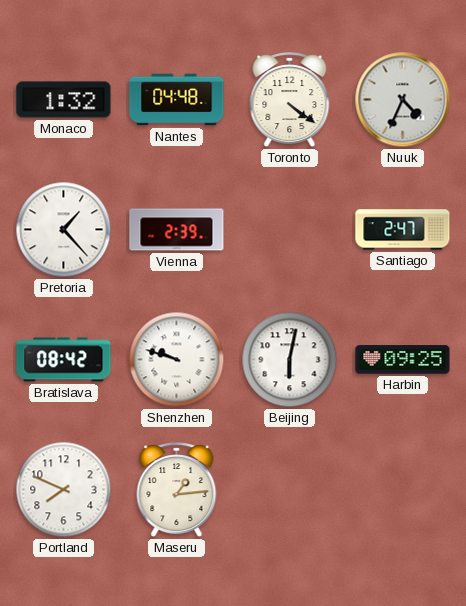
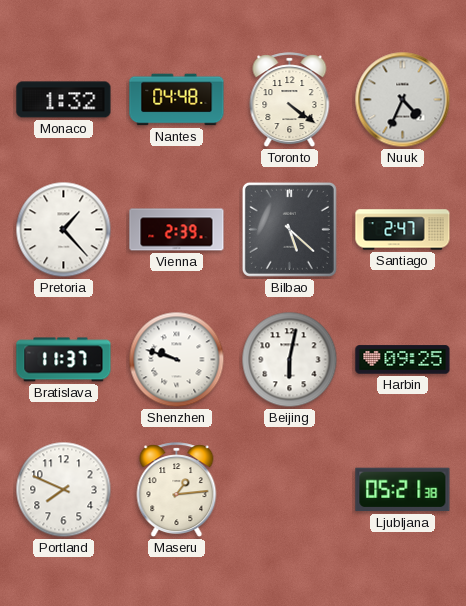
Bilbao: none -> 5:22 (289, 229)
Bratislava: 08:42 -> 11:37 (64, 360)
Ljubljana: none -> 05:21 (403, 490)
